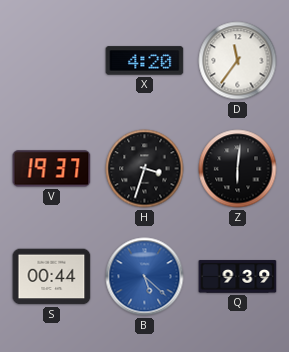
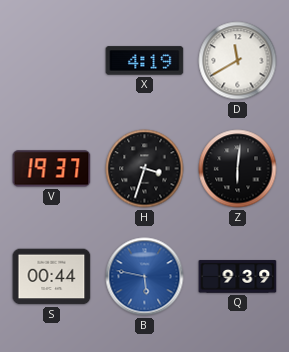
X: 4:20 -> 4:19 (145, 61)
D: 11:36 -> 11:40 (238, 61)
B: 5:22 -> 5:47 (145, 277)
